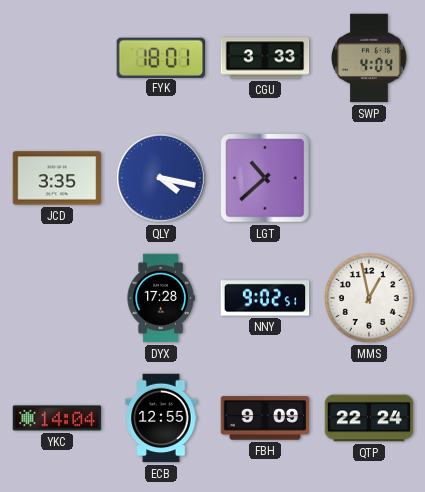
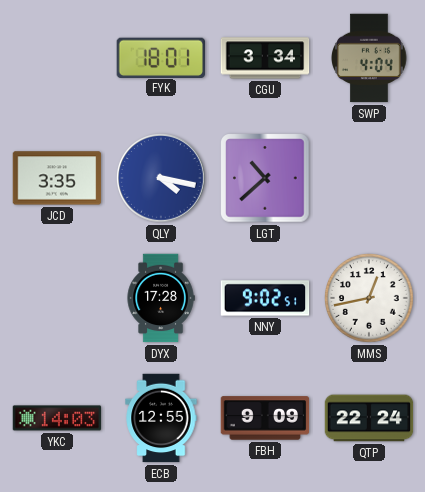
CGU: 3:33 -> 3:34 (265, 58)
MMS: 12:58 -> 12:43 (370, 299)
YKC: 14:04 -> 14:03 (57, 418)
